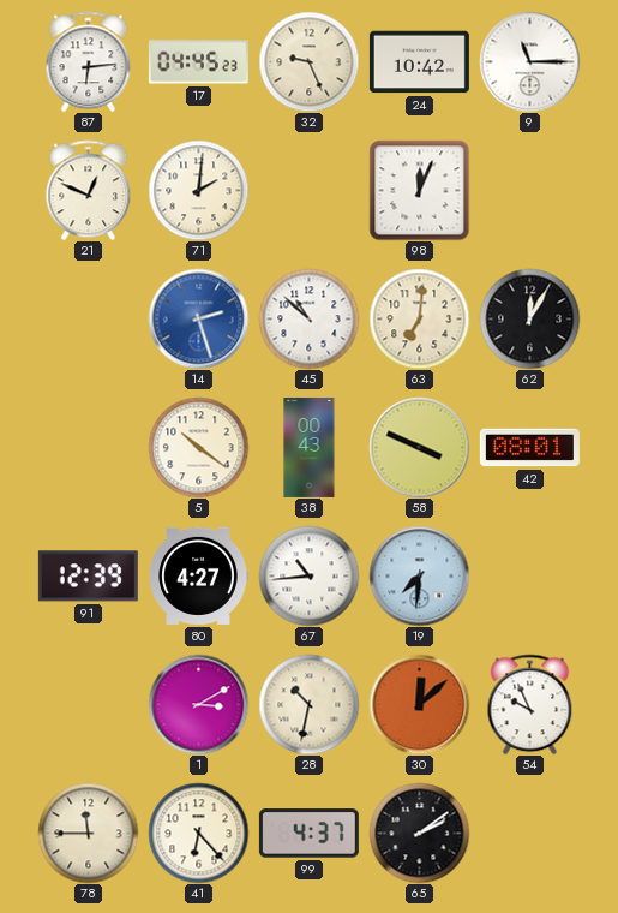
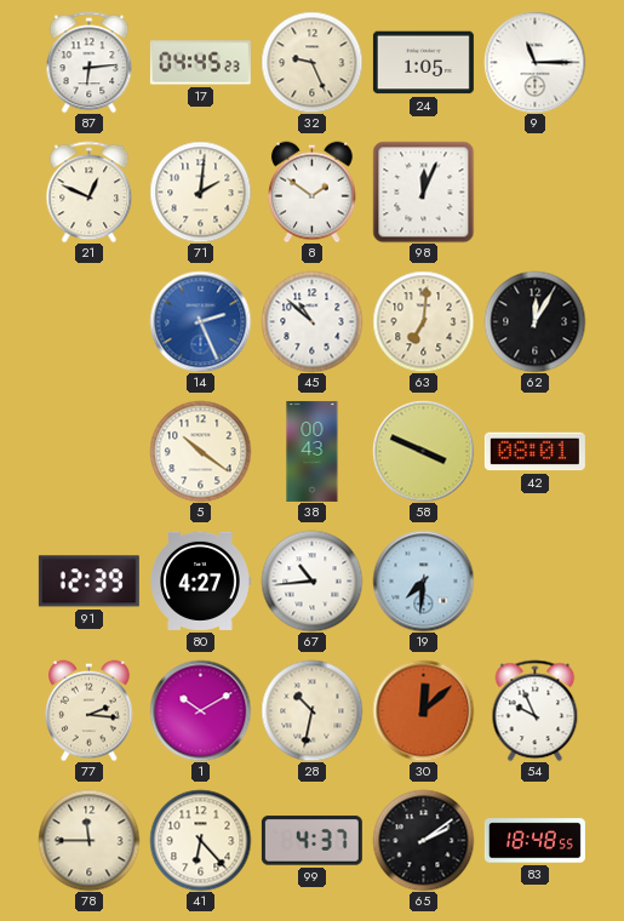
24: 10:42 -> 1:05 (423, 63)
8: none -> 1:51 (313, 191)
14: 2:27 -> 2:26 (200, 321)
77: none -> 2:16 (90, 710)
1: 3:10 -> 10:10 (200, 710)
83: none -> 18:48 (534, 841)
